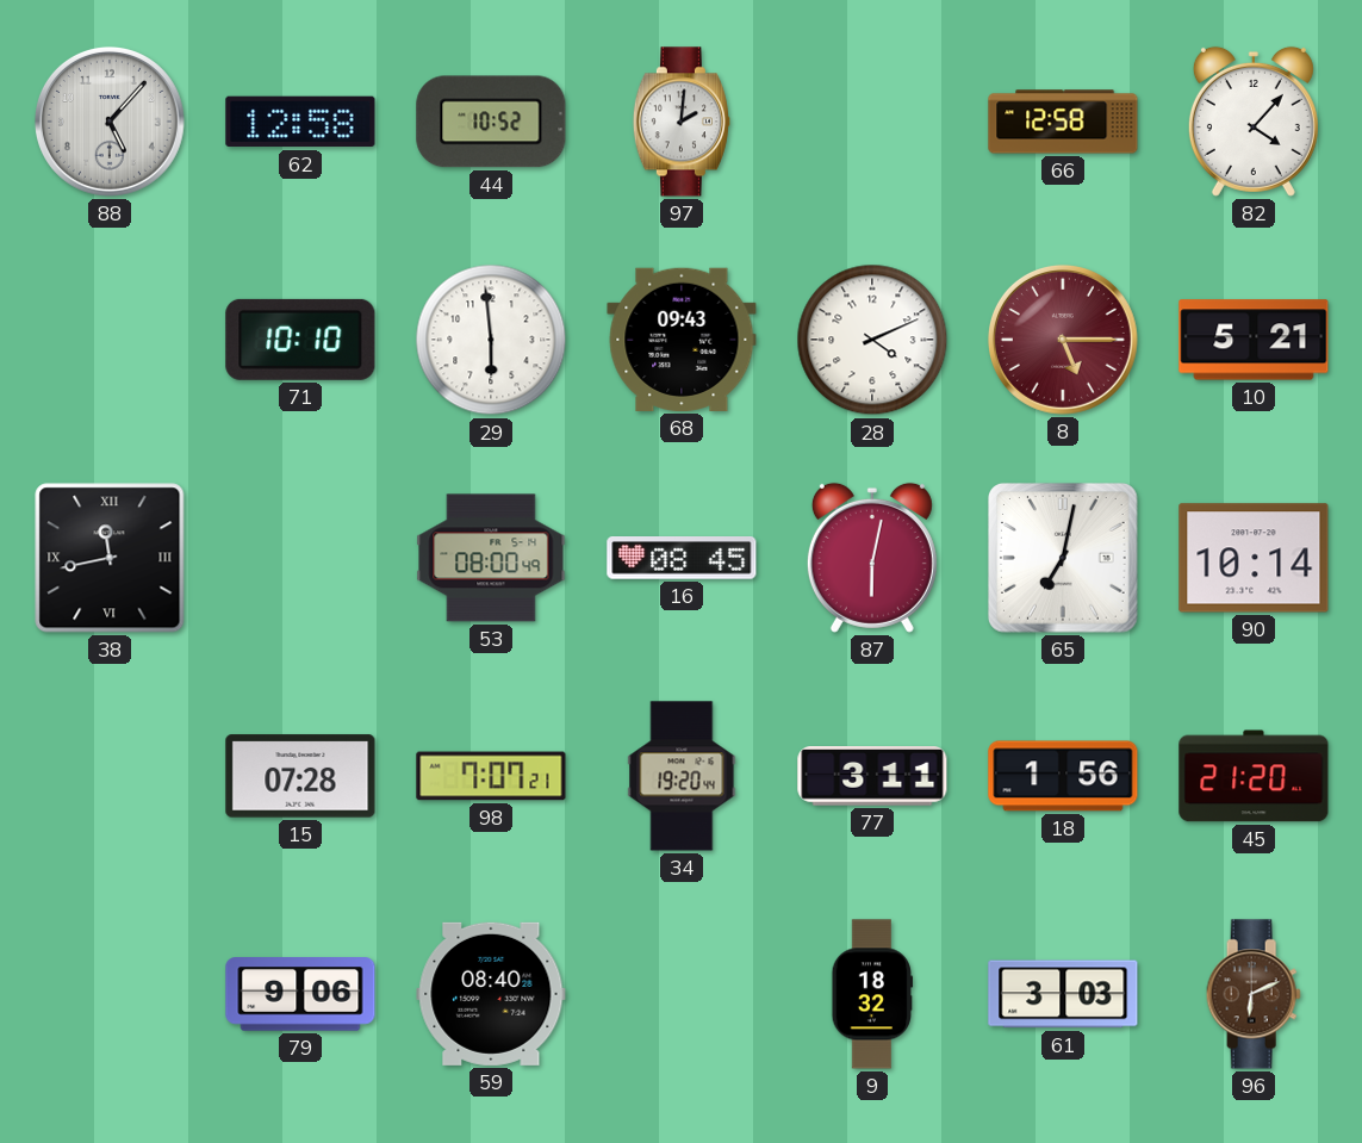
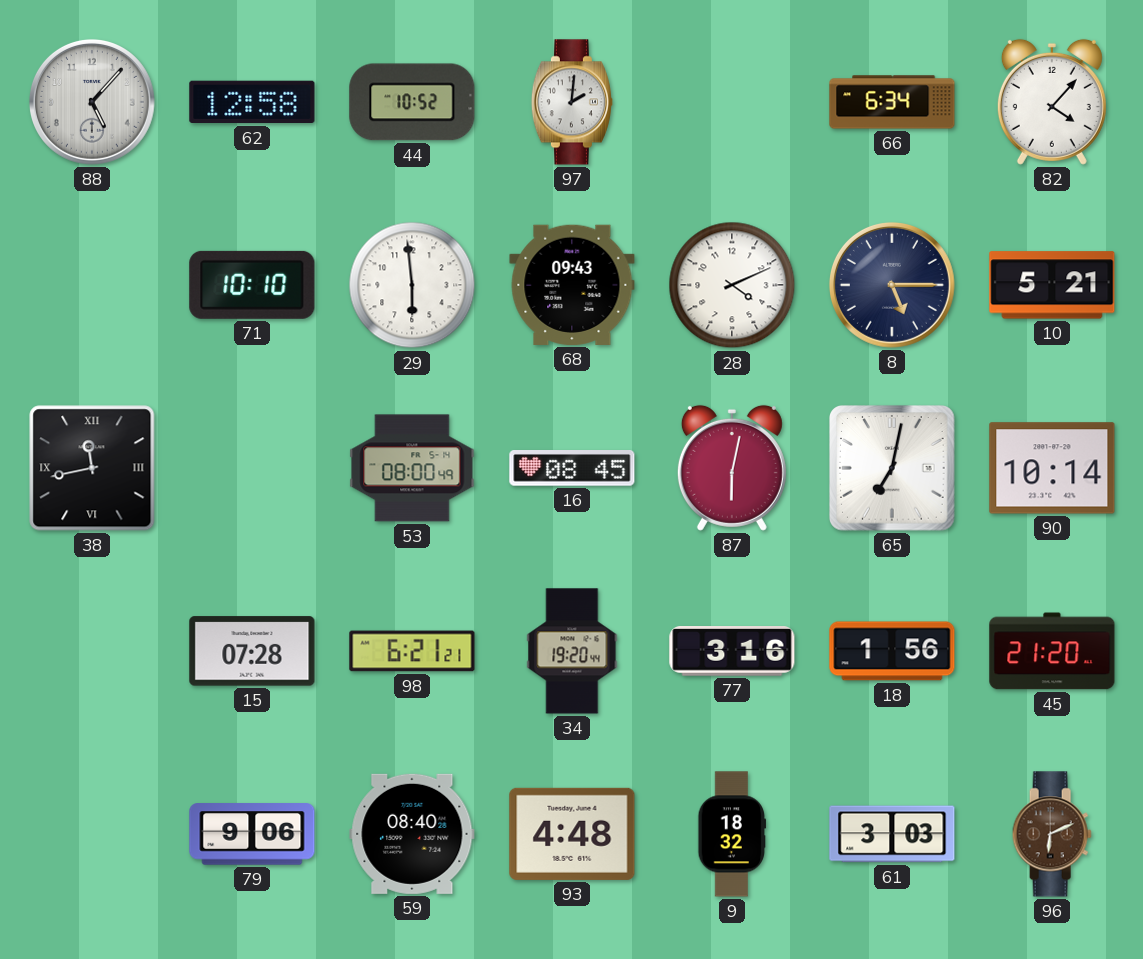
66: 12:58 -> 6:34 (892, 102)
8 dial: burgundy -> navy (892, 285)
98: 7:07 -> 6:21 (412, 651)
77: 3:11 -> 3:16 (732, 652)
93: none -> 4:48 (572, 834)
